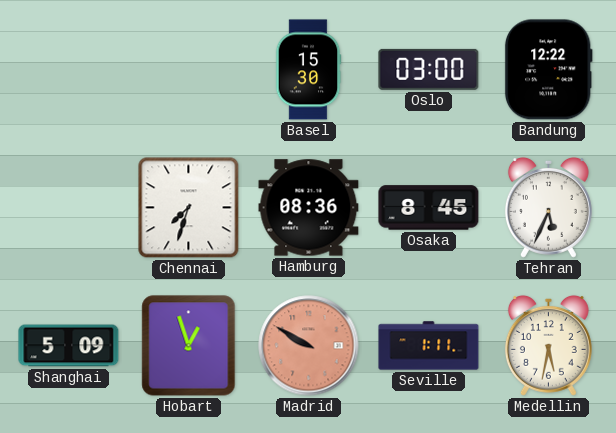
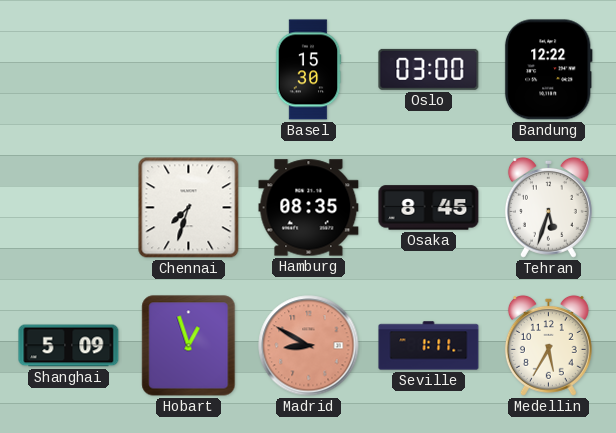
Hamburg: 08:36 -> 08:35 (309, 208)
Tehran: 5:34 -> 5:33 (548, 207)
Madrid: 9:50 -> 8:50 (309, 346)
Medellin: 5:32 -> 5:35 (548, 345)
